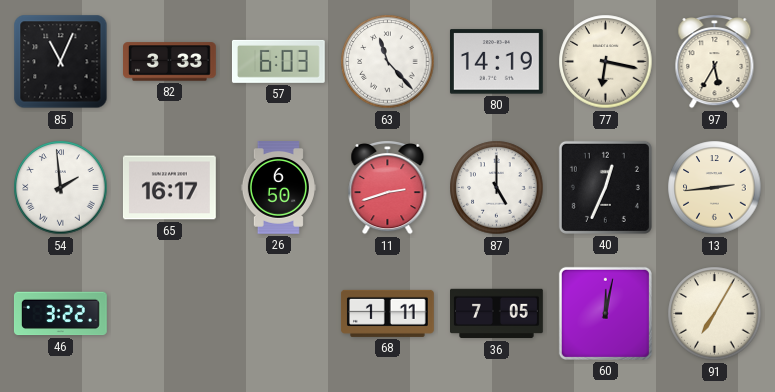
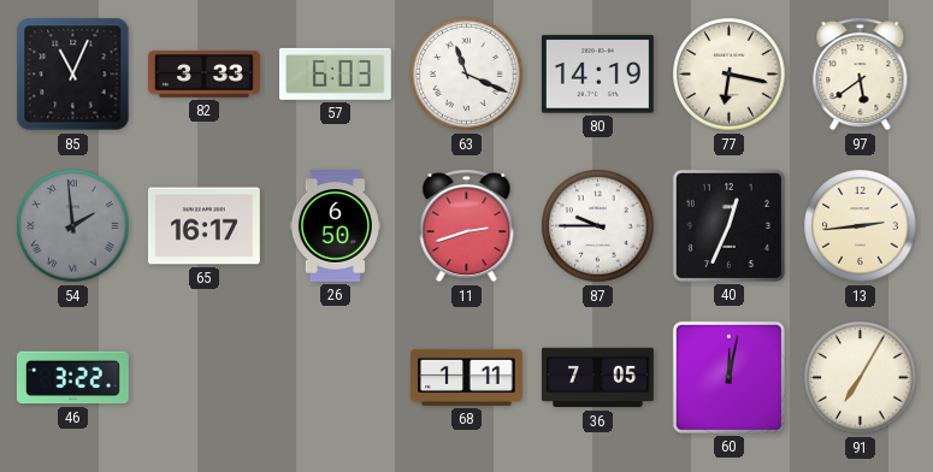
63: 11:23 -> 11:19 (467, 75)
97: 5:35 -> 5:39 (861, 75)
54 dial: white -> grey (73, 226)
87: 5:00 -> 9:45 (598, 226)
